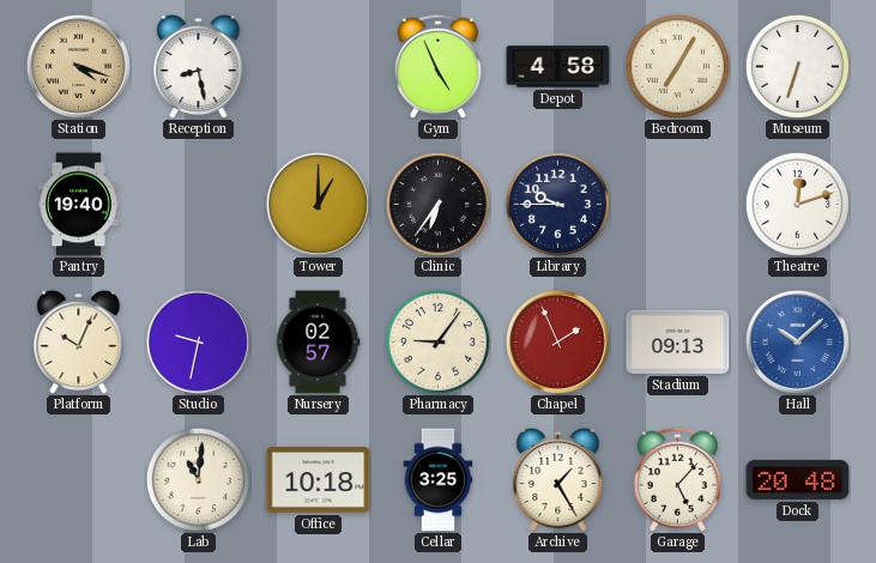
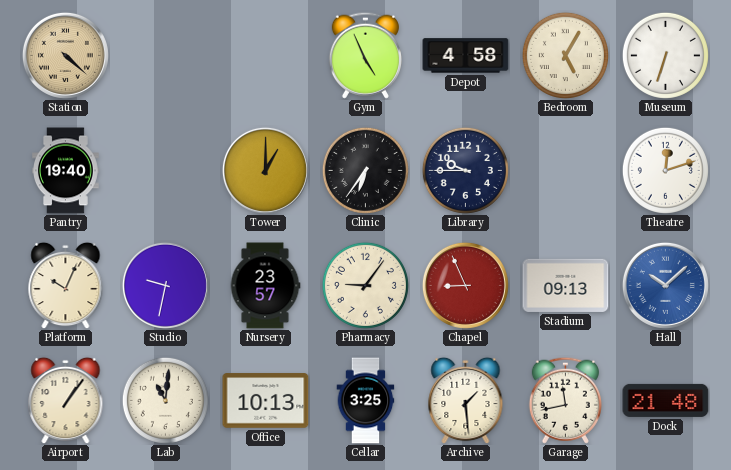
Station: 4:18 -> 4:22 (65, 55)
Reception: 8:28 -> none (199, 66)
Bedroom: 7:05 -> 5:05 (565, 55)
Nursery: 02:57 -> 23:57 (265, 286)
Chapel: 1:56 -> 8:56 (465, 285)
Airport: none -> 1:06 (66, 400)
Office: 10:18 -> 10:13 (266, 401)
Archive: 1:25 -> 1:29 (466, 400)
Garage: 5:07 -> 11:43 (565, 400)
Dock: 20:48 -> 21:48 (666, 400)
